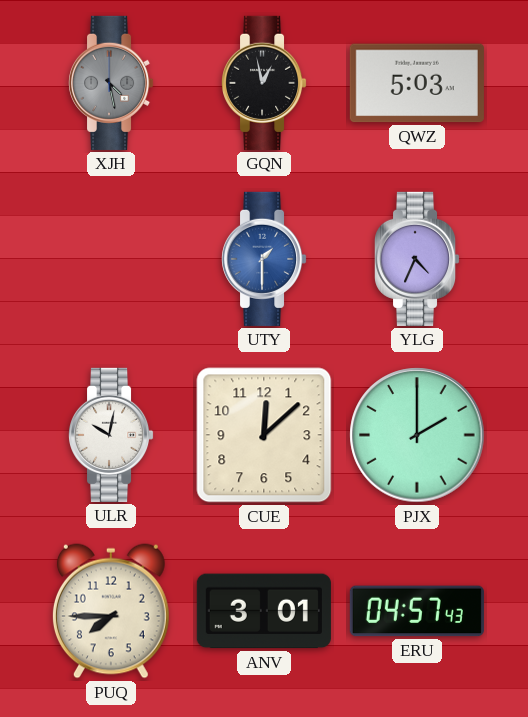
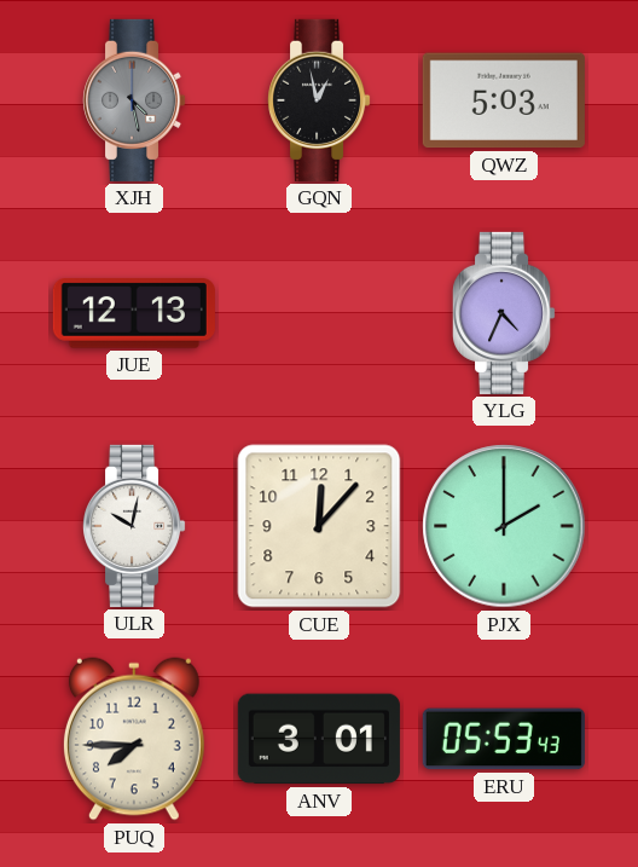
JUE: none -> 12:13 (134, 314)
UTY: 1:30 -> none (265, 259)
CUE: 12:08 -> 12:07 (319, 526)
ERU: 04:57 -> 05:53 (504, 739)
